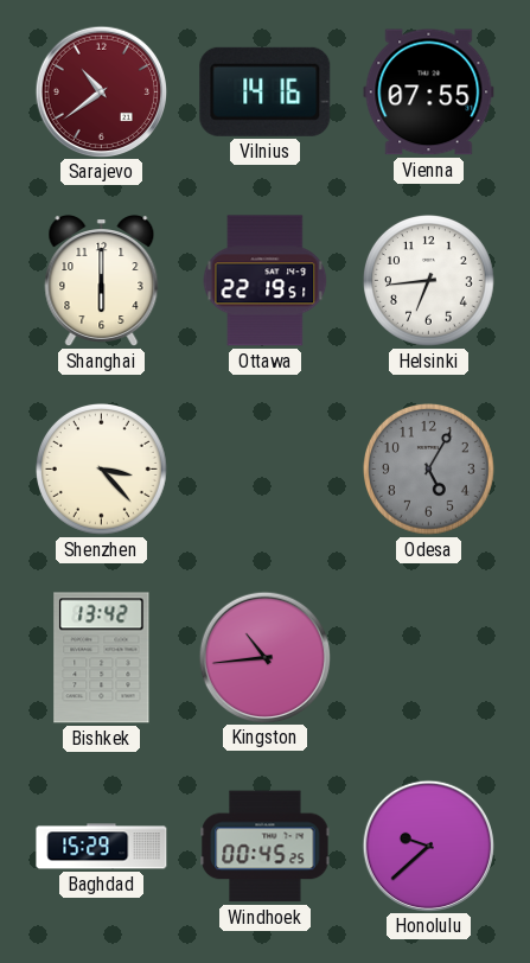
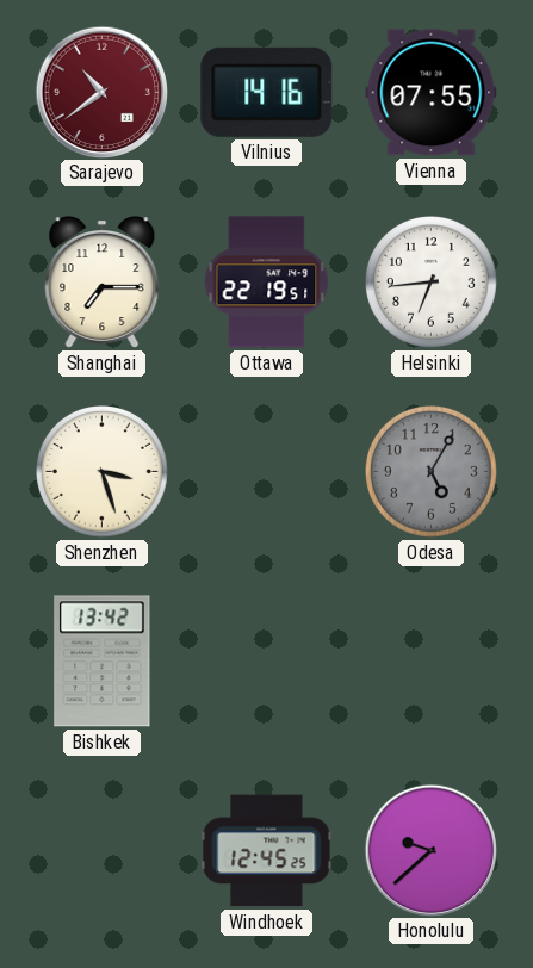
Shanghai: 6:00 -> 7:15 (103, 283)
Shenzhen: 3:23 -> 3:27 (103, 472)
Kingston: 10:44 -> none (264, 657)
Baghdad: 15:29 -> none (102, 847)
Windhoek: 00:45 -> 12:45 (267, 851)
